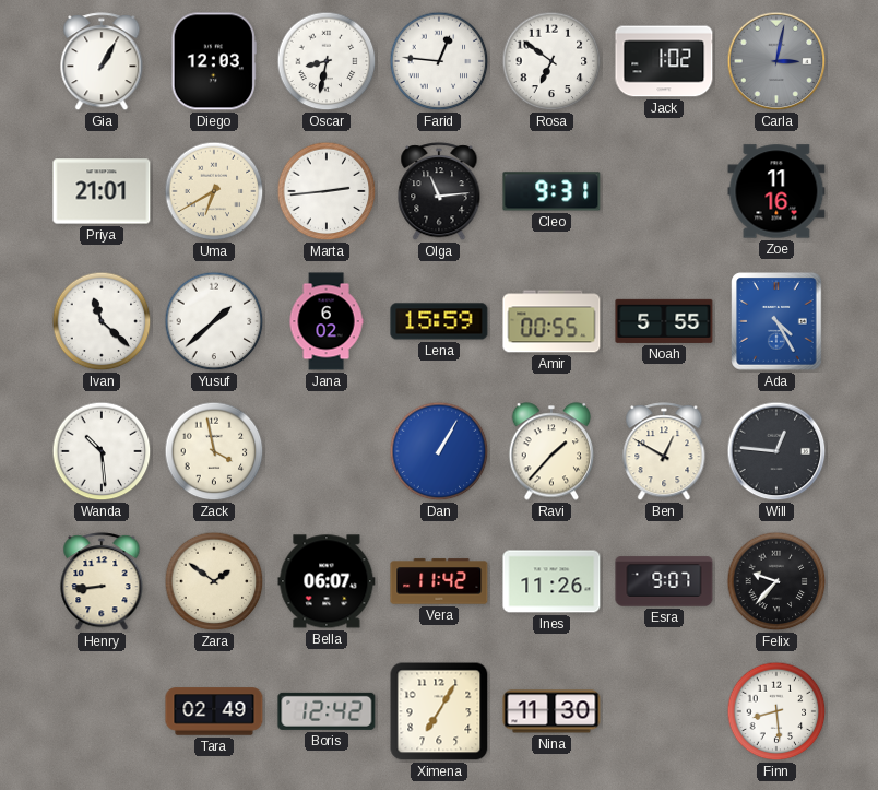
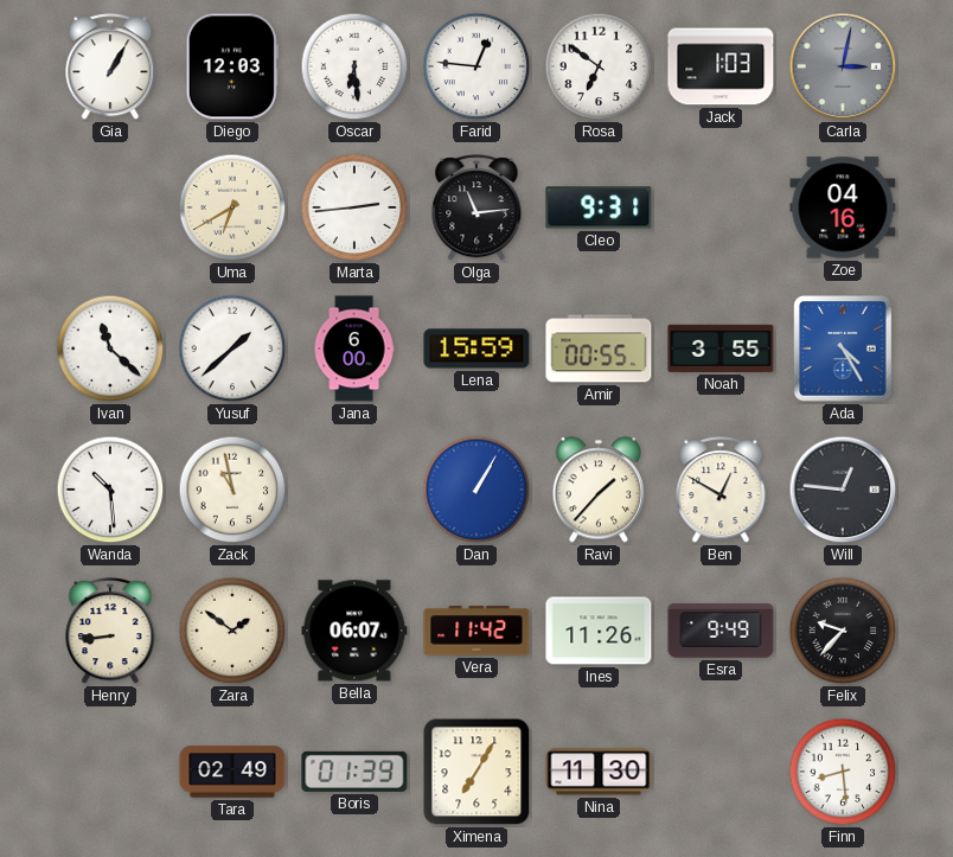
Oscar: 8:32 -> 6:29 (354, 66)
Jack: 1:02 -> 1:03 (721, 66)
Priya: 21:01 -> none (102, 191)
Zoe: 11:16 -> 04:16 (843, 207)
Jana: 6:02 -> 6:00 (354, 348)
Noah: 5:55 -> 3:55 (721, 348)
Zack: 3:58 -> 10:58 (232, 490)
Esra: 9:07 -> 9:49 (721, 631)
Boris: 12:42 -> 01:39 (354, 772)
